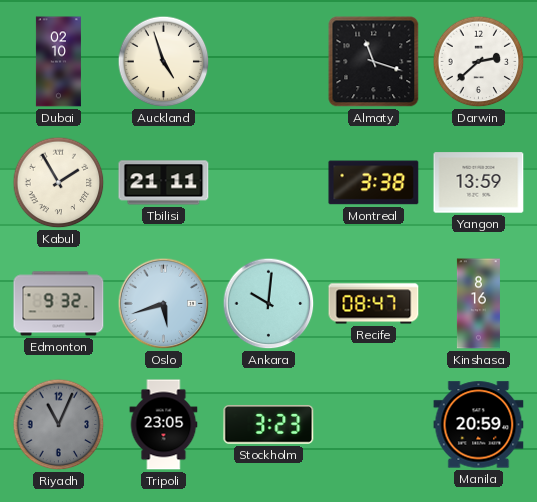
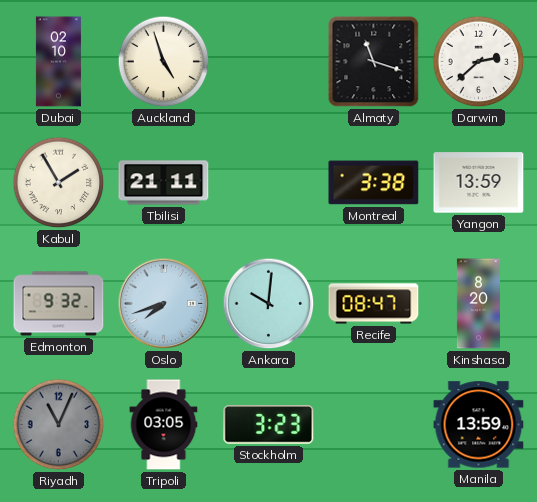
Oslo: 5:42 -> 7:42 (164, 304)
Kinshasa: 8:16 -> 8:20 (478, 304)
Tripoli: 23:05 -> 03:05 (164, 425)
Manila: 20:59 -> 13:59 (479, 425)
